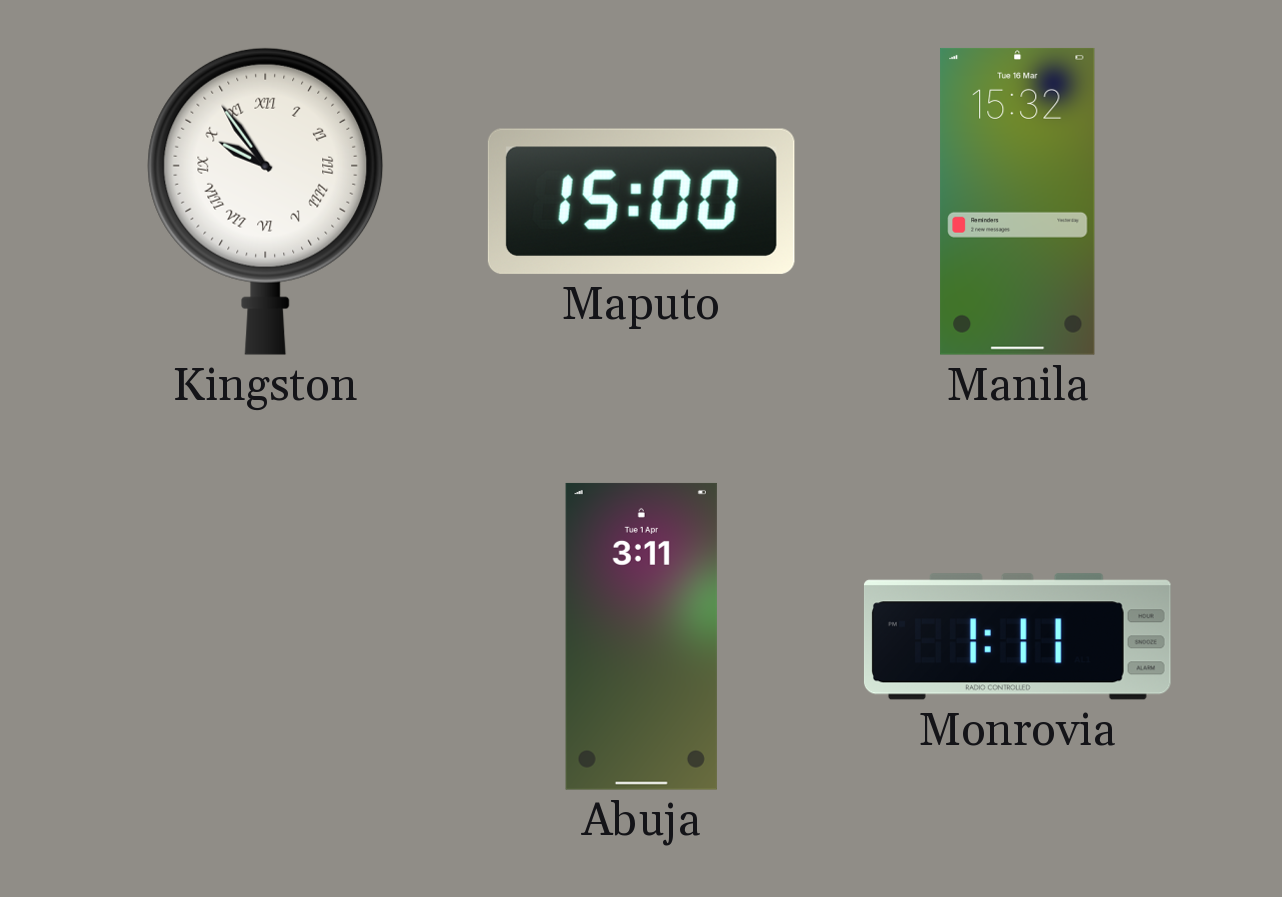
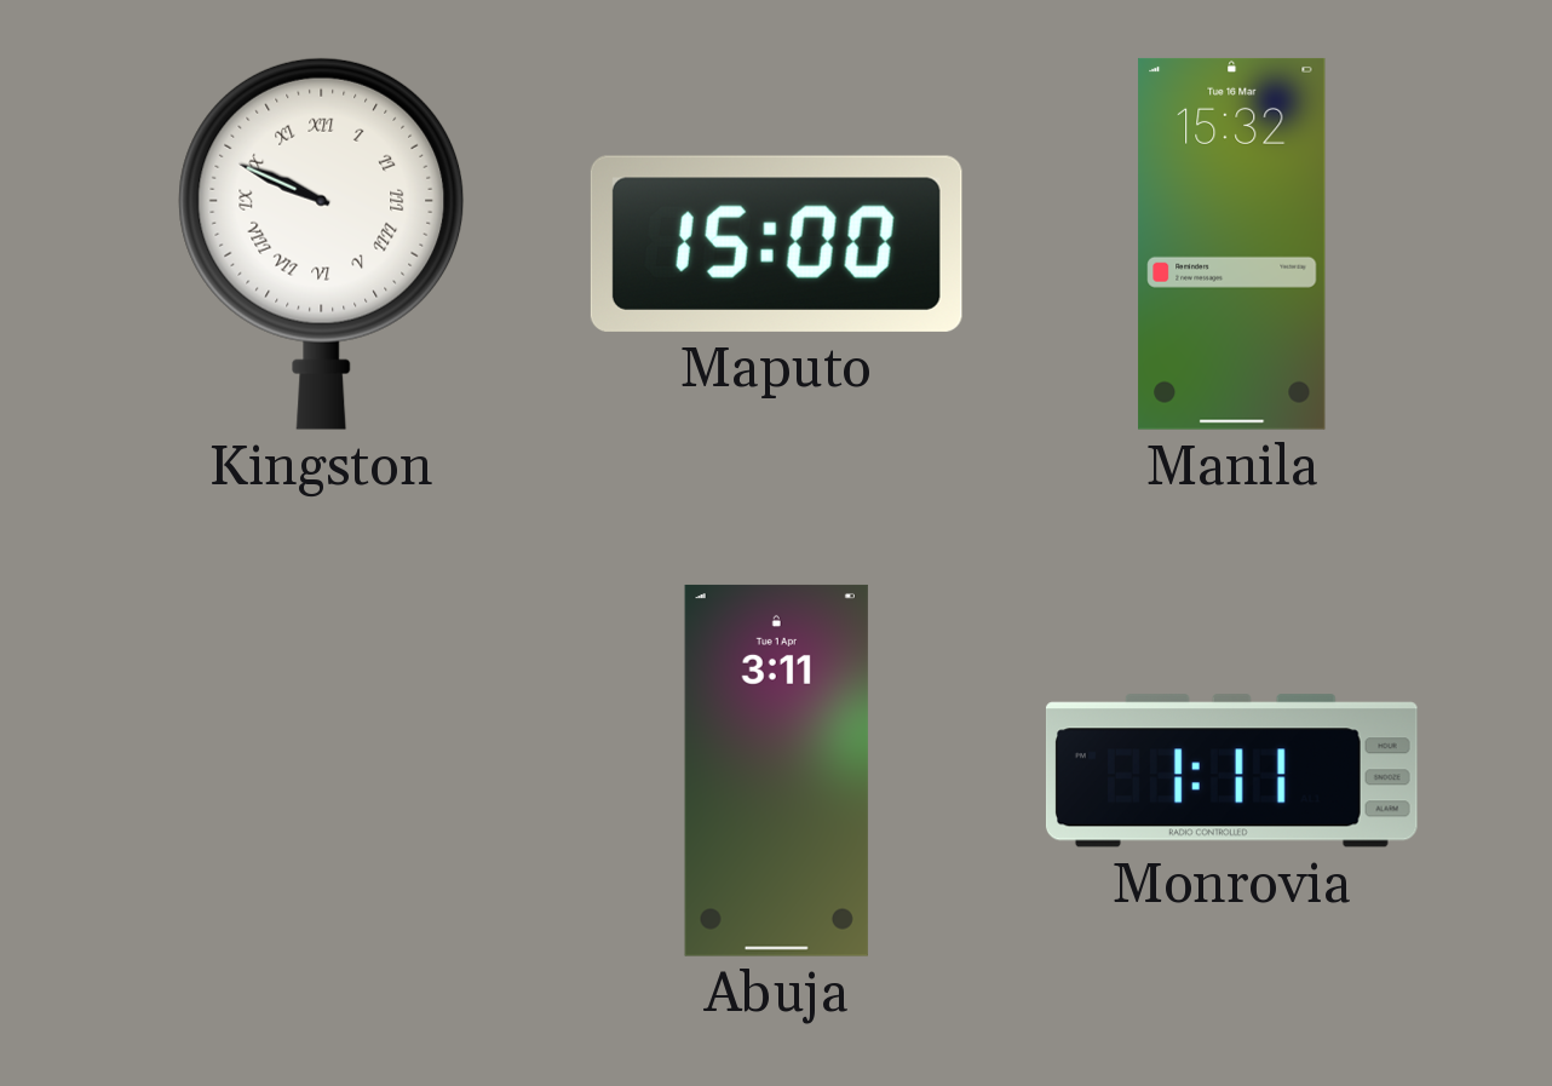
Kingston: 9:54 -> 9:49 (322, 243)
